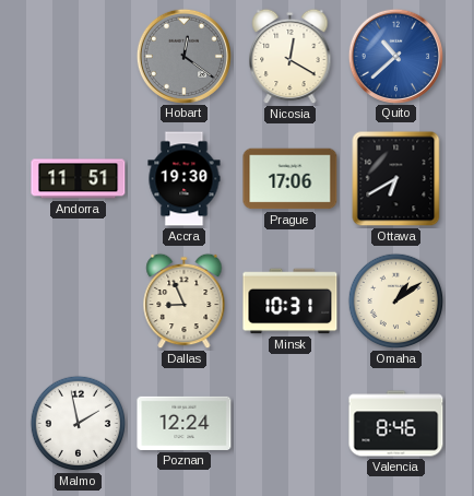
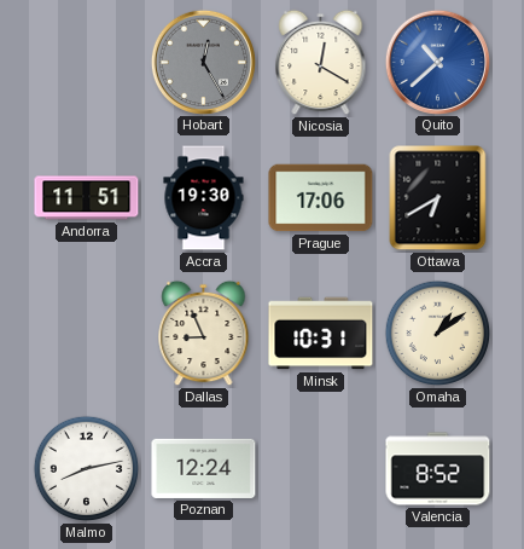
Hobart: 12:21 -> 12:25 (203, 62)
Malmo: 1:58 -> 8:13 (87, 469)
Valencia: 8:46 -> 8:52 (438, 469)
